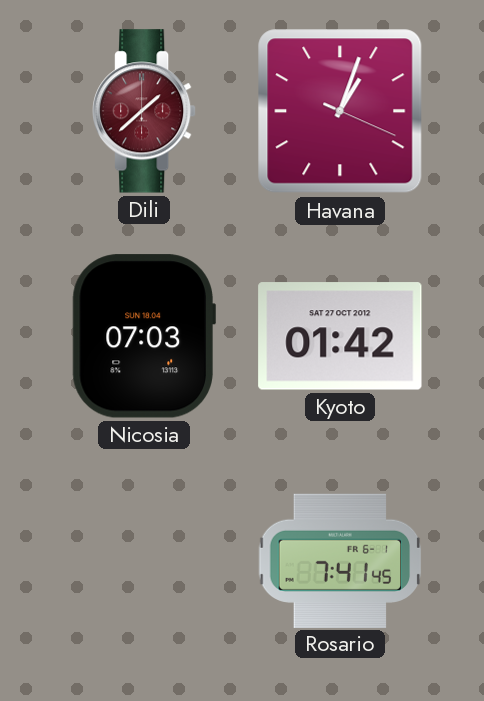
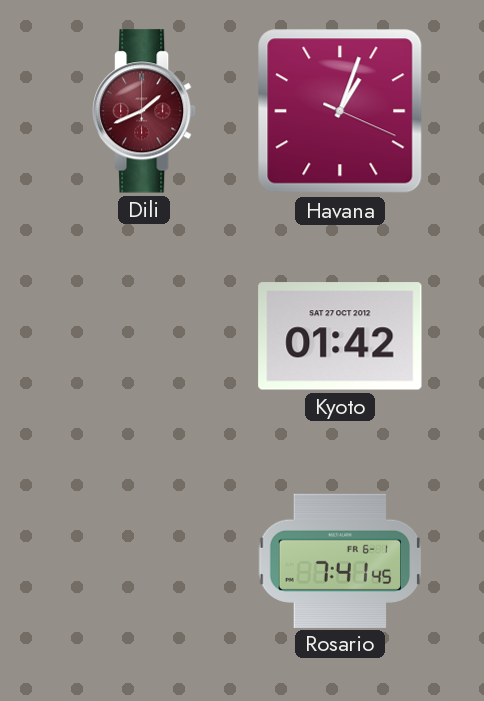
Dili: 1:38 -> 1:41 (145, 111)
Nicosia: 07:03 -> none (144, 336)
